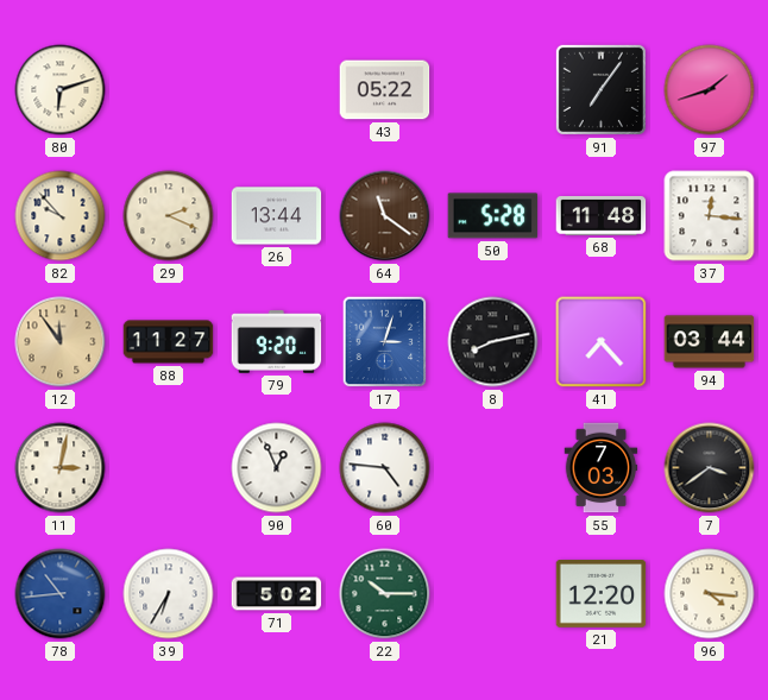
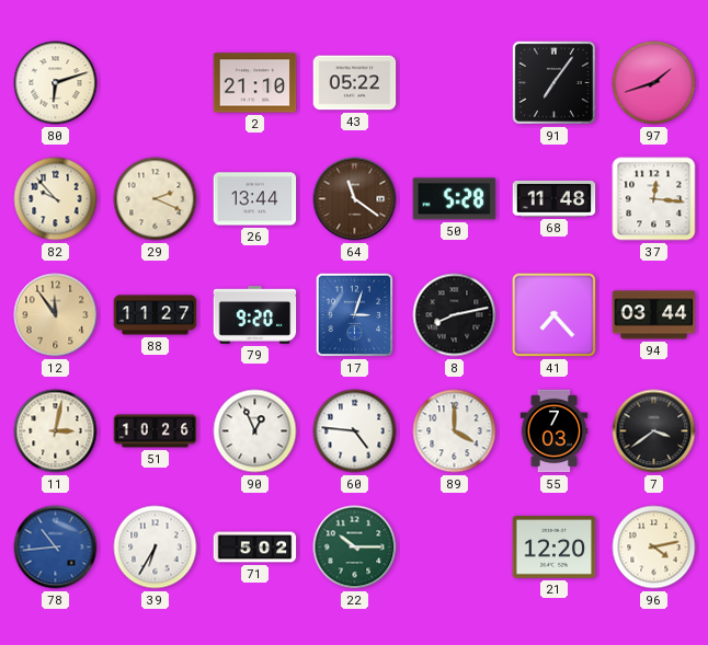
2: none -> 21:10 (255, 83)
51: none -> 10:26 (156, 431)
89: none -> 4:00 (455, 431)
96: 4:16 -> 4:13 (654, 548)
